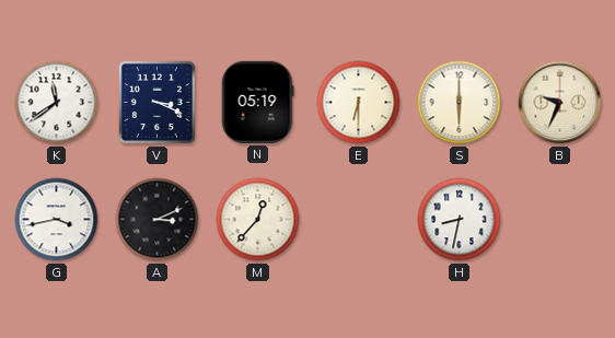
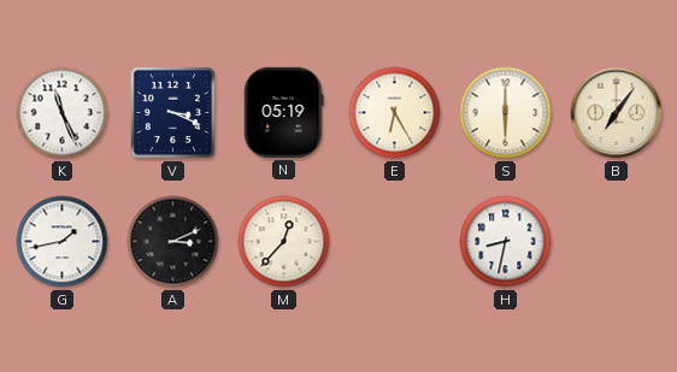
K: 11:39 -> 11:26 (63, 113)
E: 6:30 -> 6:25 (395, 113)
B: 9:34 -> 7:06 (617, 113)
G: 3:43 -> 1:43 (63, 242)
